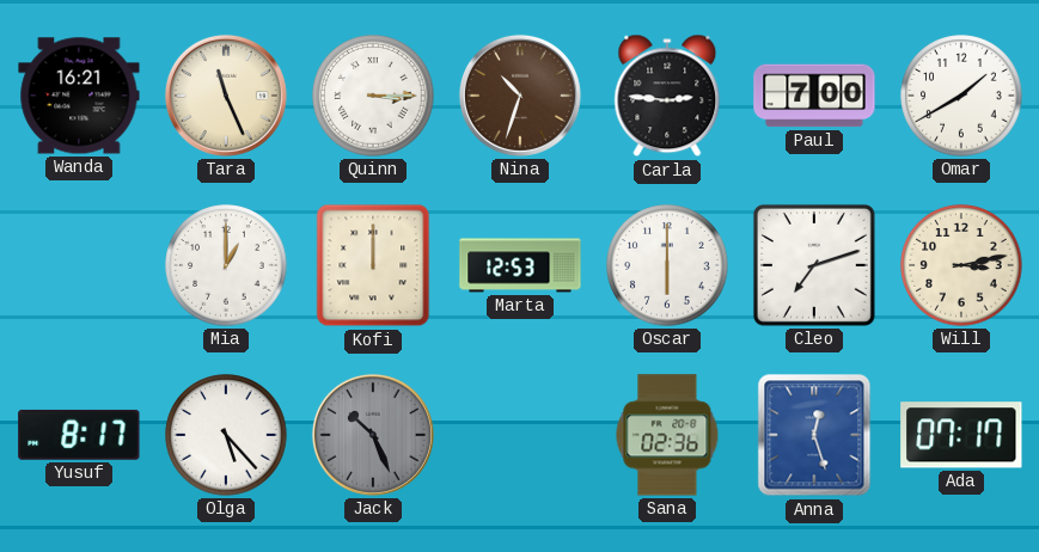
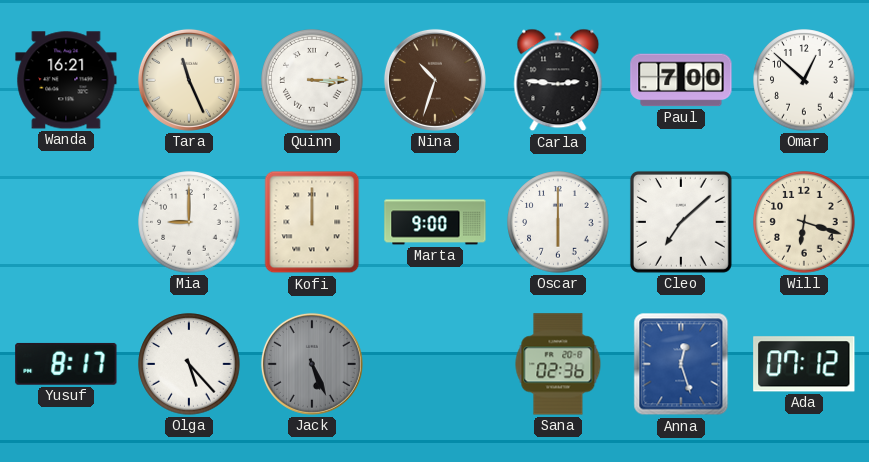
Omar: 1:40 -> 12:52 (804, 80)
Mia: 1:00 -> 9:00 (189, 222)
Marta: 12:53 -> 9:00 (435, 222)
Cleo: 7:12 -> 7:08 (681, 222)
Will: 3:13 -> 6:18 (804, 222)
Jack: 10:26 -> 5:26 (312, 364)
Ada: 07:17 -> 07:12 (804, 364)
